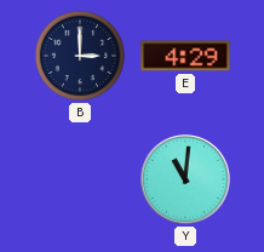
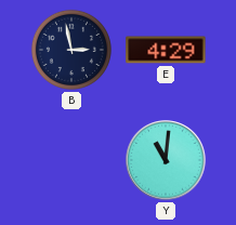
B: 3:00 -> 2:58 (71, 50)
